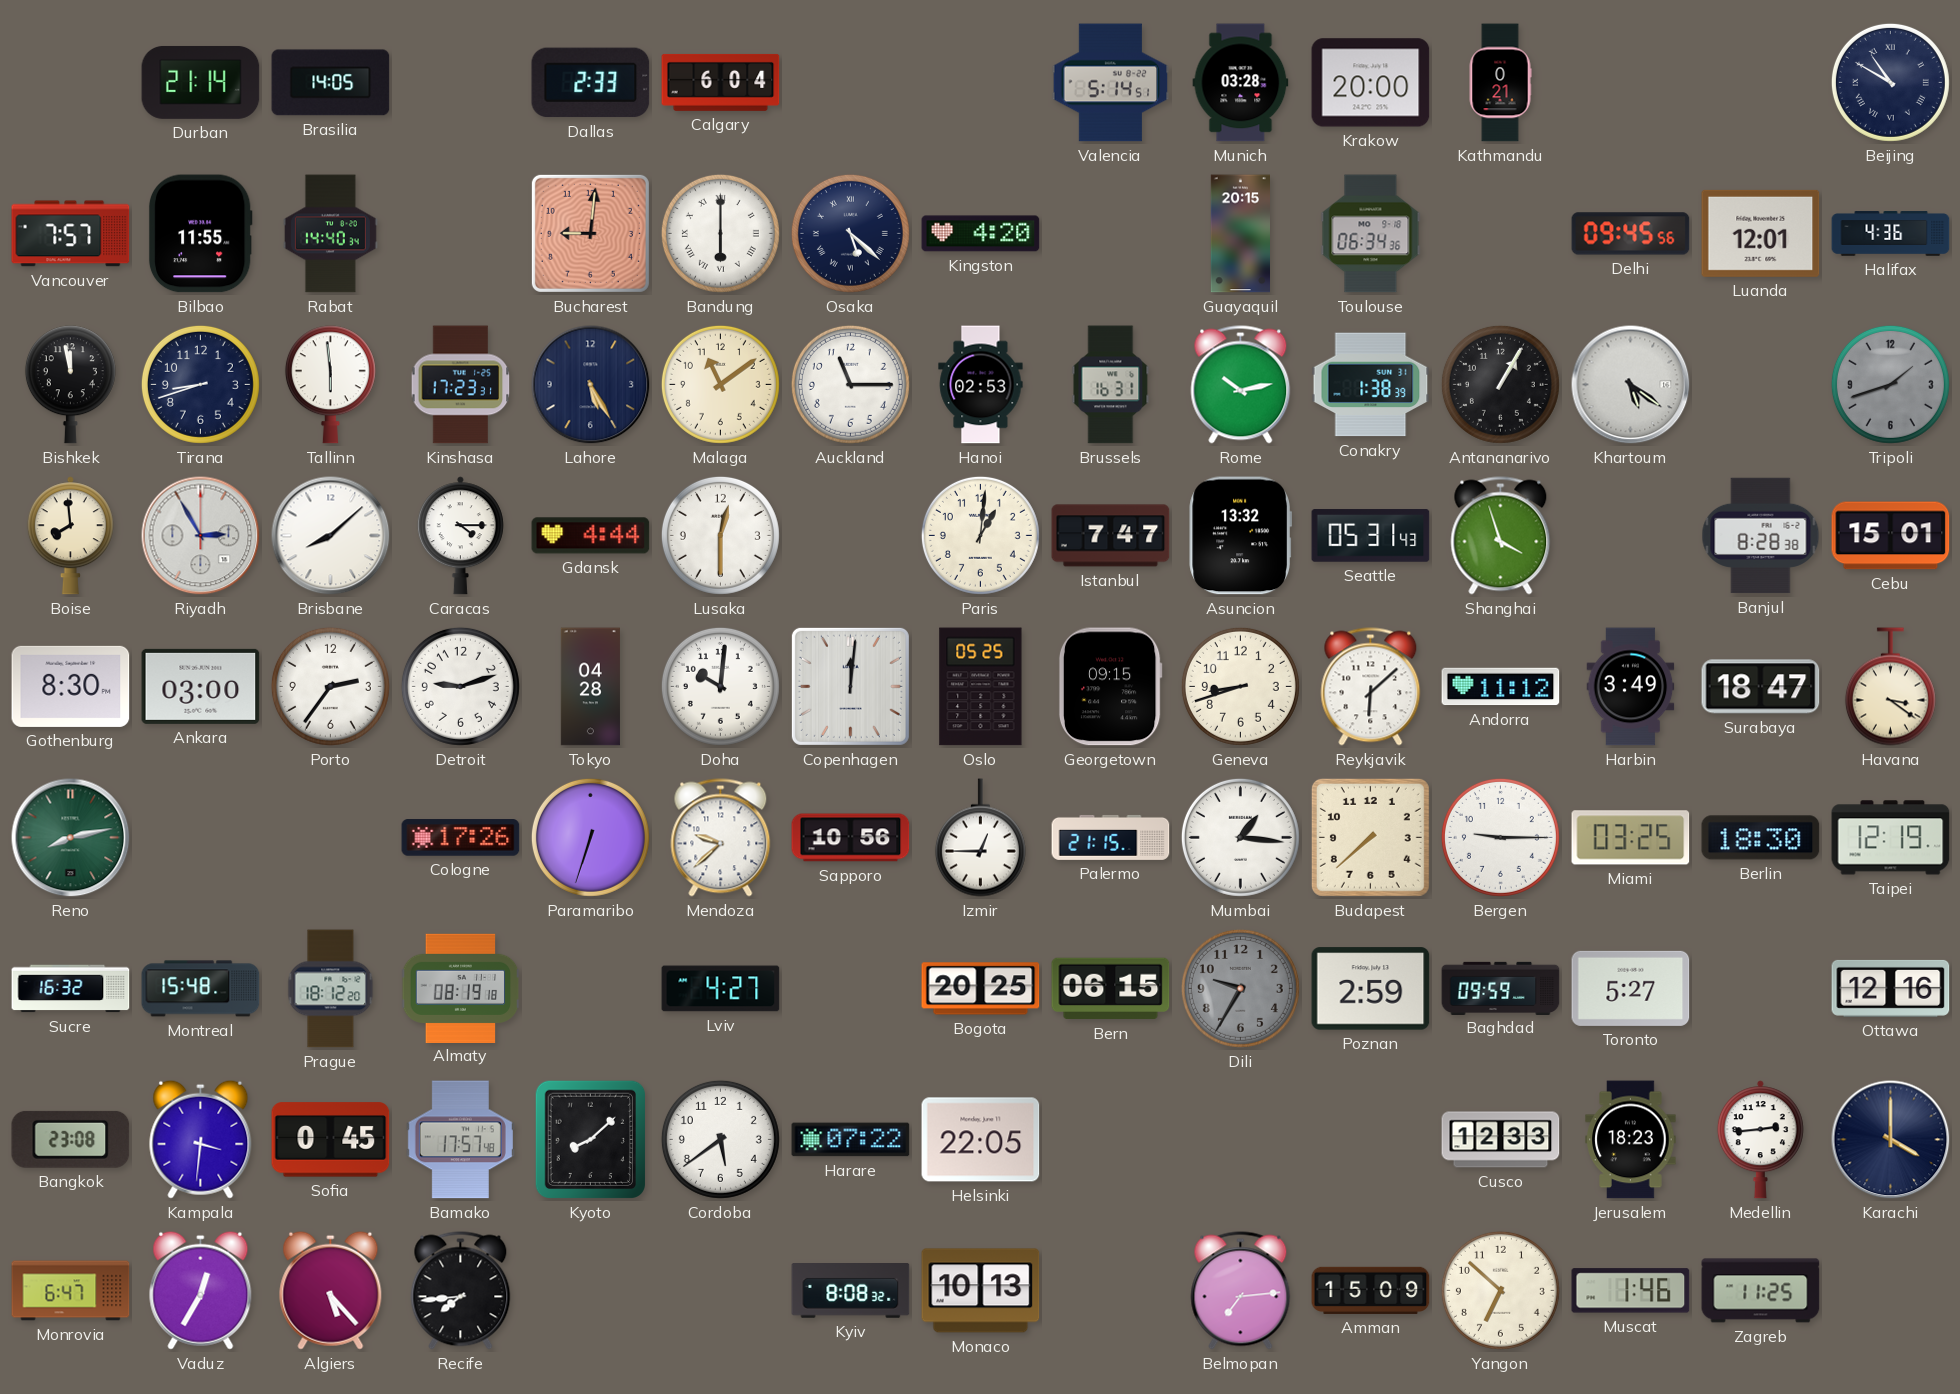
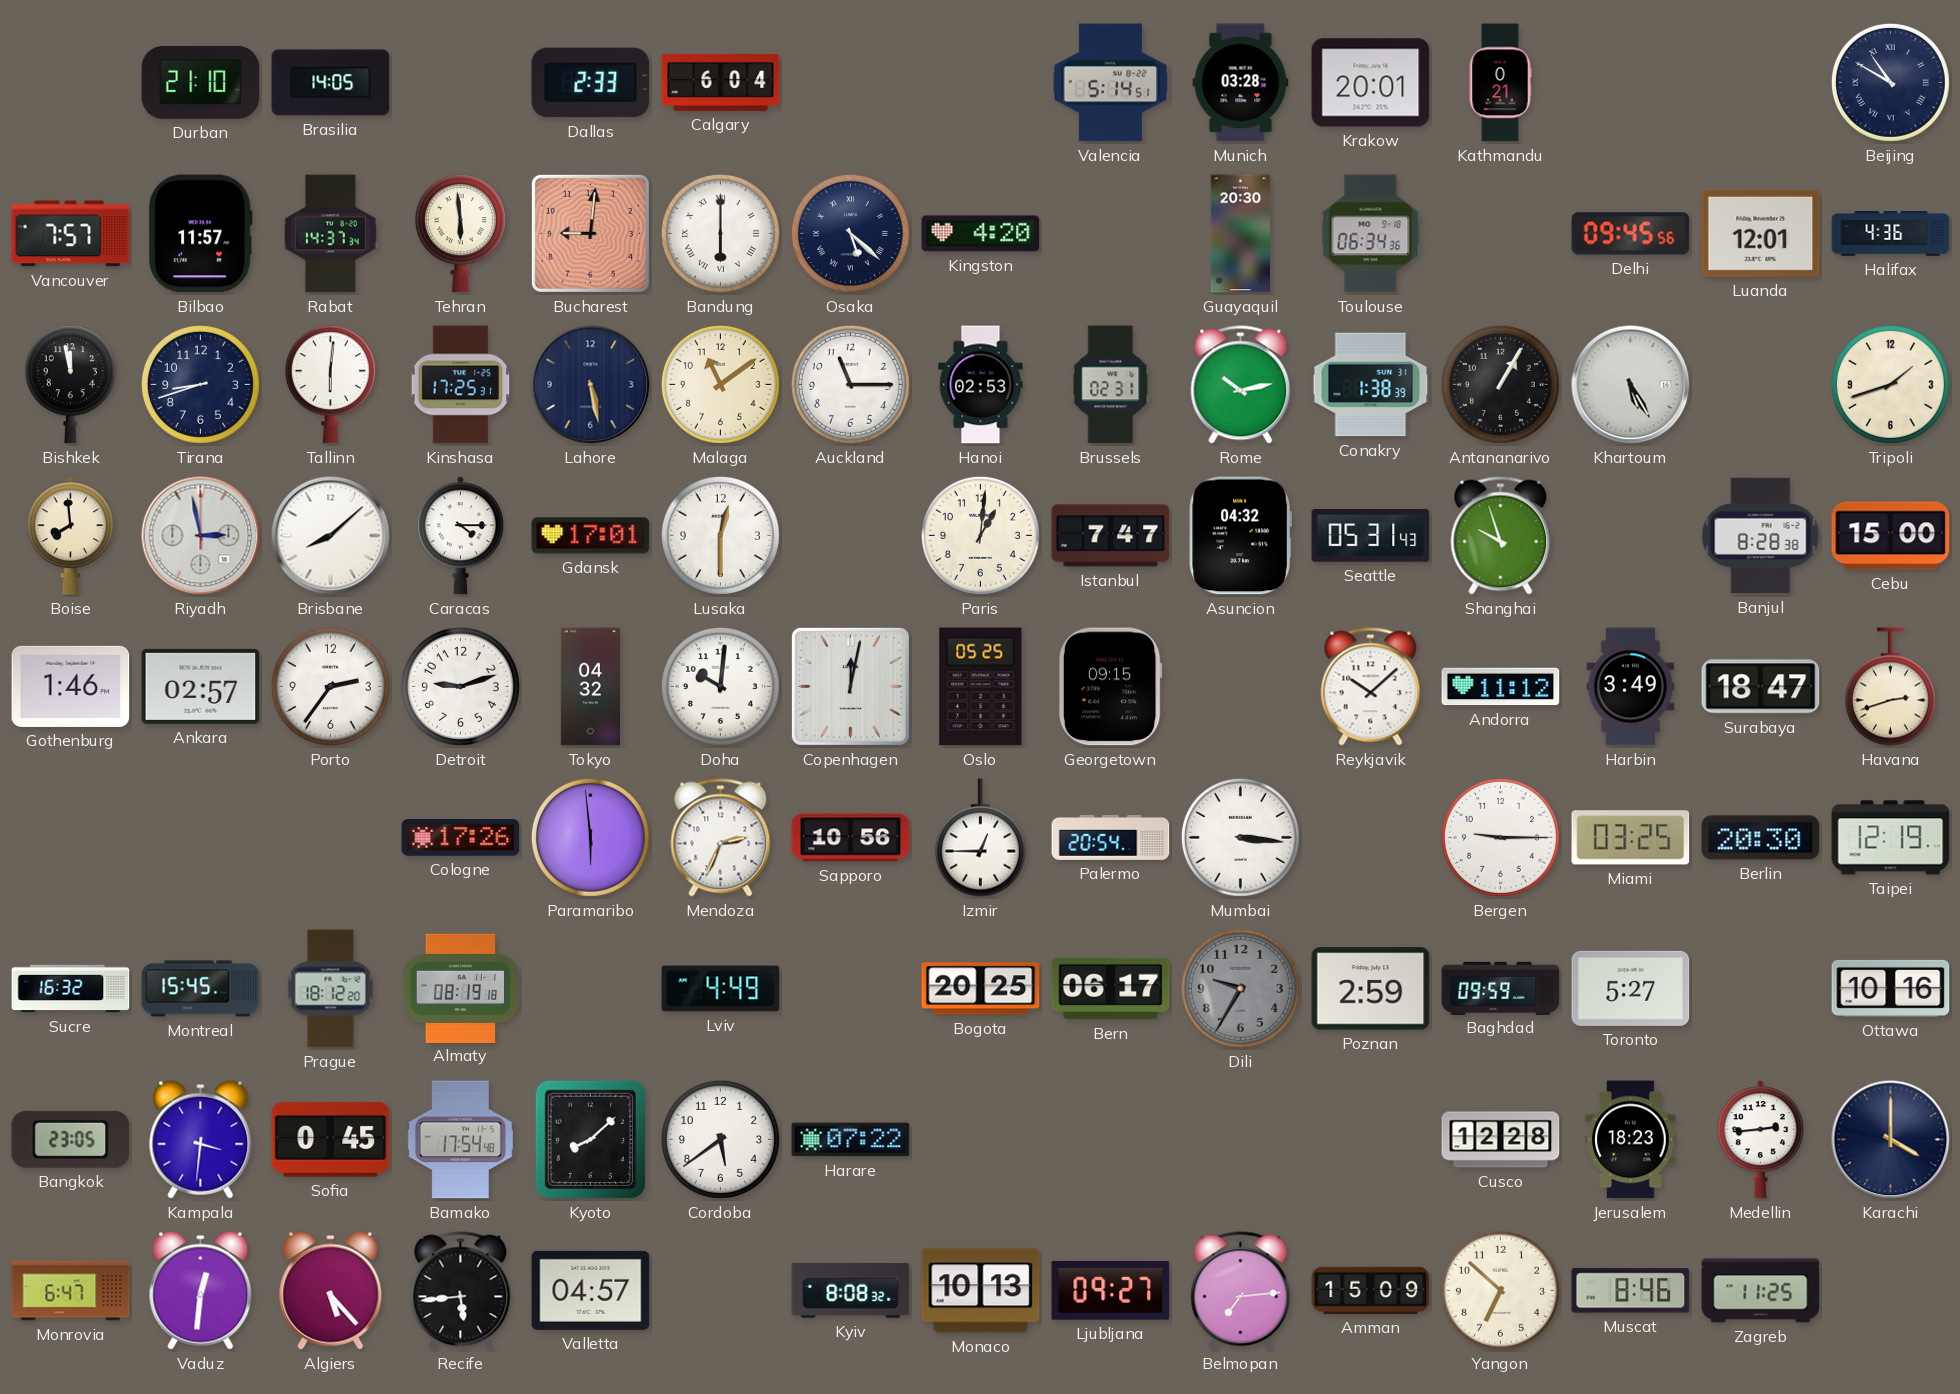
Durban: 21:14 -> 21:10 (201, 82)
Krakow: 20:00 -> 20:01 (1371, 83)
Bilbao: 11:55 -> 11:57 (200, 234)
Rabat: 14:40 -> 14:37 (330, 234)
Tehran: none -> 5:59 (460, 234)
Guayaquil: 20:15 -> 20:30 (1240, 234)
Tallinn: 5:59 -> 6:01 (330, 385)
Kinshasa: 17:23 -> 17:25 (461, 385)
Lahore: 5:25 -> 5:28 (591, 385)
Brussels: 16:31 -> 02:31 (1111, 385)
Khartoum: 5:21 -> 5:25 (1631, 385)
Tripoli dial: grey -> cream (1890, 384)
Riyadh: 2:55 -> 2:58 (201, 536)
Gdansk: 4:44 -> 17:01 (591, 536)
Asuncion: 13:32 -> 04:32 (1240, 536)
Shanghai: 3:57 -> 9:57 (1501, 536)
Cebu: 15:01 -> 15:00 (1891, 536)
Gothenburg: 8:30 -> 1:46 (71, 686)
Ankara: 03:00 -> 02:57 (201, 686)
Tokyo: 04:28 -> 04:32 (590, 687)
Copenhagen: 12:01 -> 12:02 (850, 686)
Geneva: 8:42 -> none (1240, 686)
Reykjavik: 6:08 -> 10:08 (1371, 687)
Havana: 3:21 -> 2:42 (1890, 687)
Reno: 8:13 -> none (71, 838)
Paramaribo: 6:33 -> 5:59 (590, 837)
Mendoza: 9:38 -> 2:34 (721, 838)
Palermo: 21:15 -> 20:54 (1111, 837)
Mumbai: 1:16 -> 3:16 (1240, 837)
Budapest: 7:38 -> none (1370, 837)
Berlin: 18:30 -> 20:30 (1761, 838)
Montreal: 15:48 -> 15:45 (201, 989)
Lviv: 4:27 -> 4:49 (721, 989)
Bern: 06:15 -> 06:17 (1111, 989)
Ottawa: 12:16 -> 10:16 (1891, 988)
Bangkok: 23:08 -> 23:05 (71, 1139)
Bamako: 17:57 -> 17:54 (460, 1140)
Helsinki: 22:05 -> none (981, 1140)
Cusco: 12:33 -> 12:28 (1501, 1140)
Vaduz: 12:35 -> 12:31 (201, 1290)
Recife: 7:44 -> 5:44 (461, 1291)
Valletta: none -> 04:57 (591, 1290)
Ljubljana: none -> 09:27 (1111, 1291)
Muscat: 1:46 -> 8:46 (1631, 1291)
